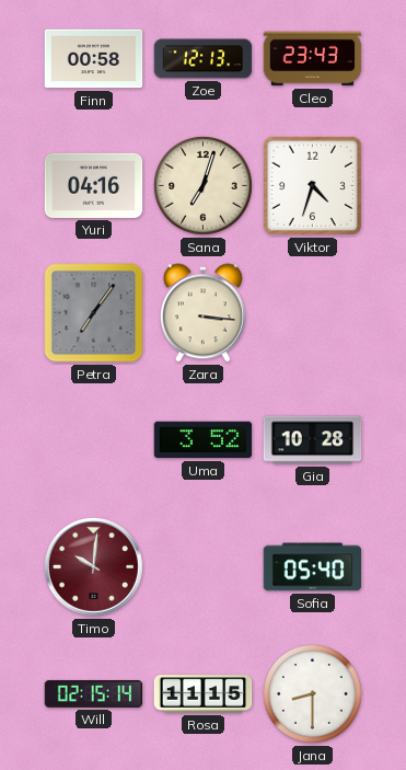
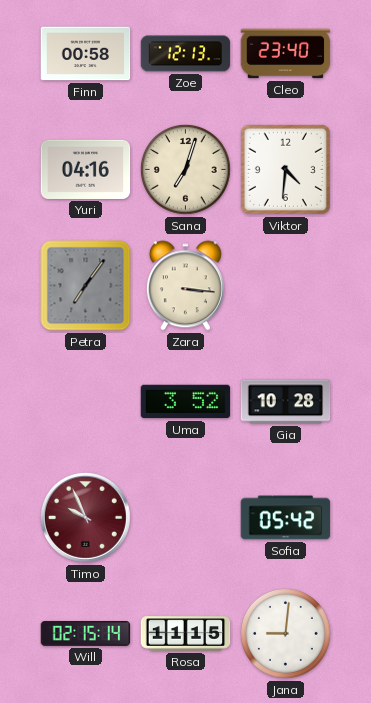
Cleo: 23:43 -> 23:40 (286, 54)
Viktor: 4:33 -> 4:31 (285, 169)
Timo: 10:01 -> 9:56 (85, 517)
Sofia: 05:40 -> 05:42 (286, 518)
Jana: 8:30 -> 9:01 (285, 633)
